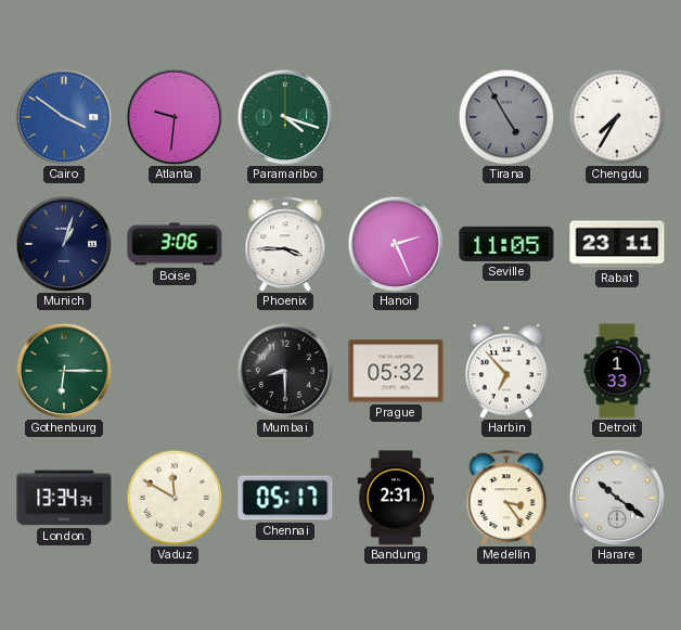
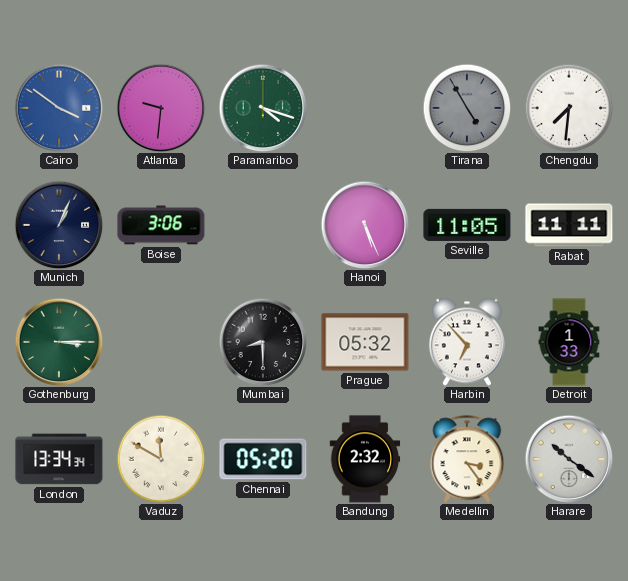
Chengdu: 7:35 -> 7:31 (569, 108)
Munich: 1:03 -> 1:04 (59, 225)
Phoenix: 3:45 -> none (285, 244)
Hanoi: 2:26 -> 5:26 (365, 225)
Rabat: 23:11 -> 11:11 (569, 225)
Gothenburg: 6:15 -> 3:15 (59, 342)
Chennai: 05:17 -> 05:20 (263, 459)
Bandung: 2:31 -> 2:32 (365, 459)
